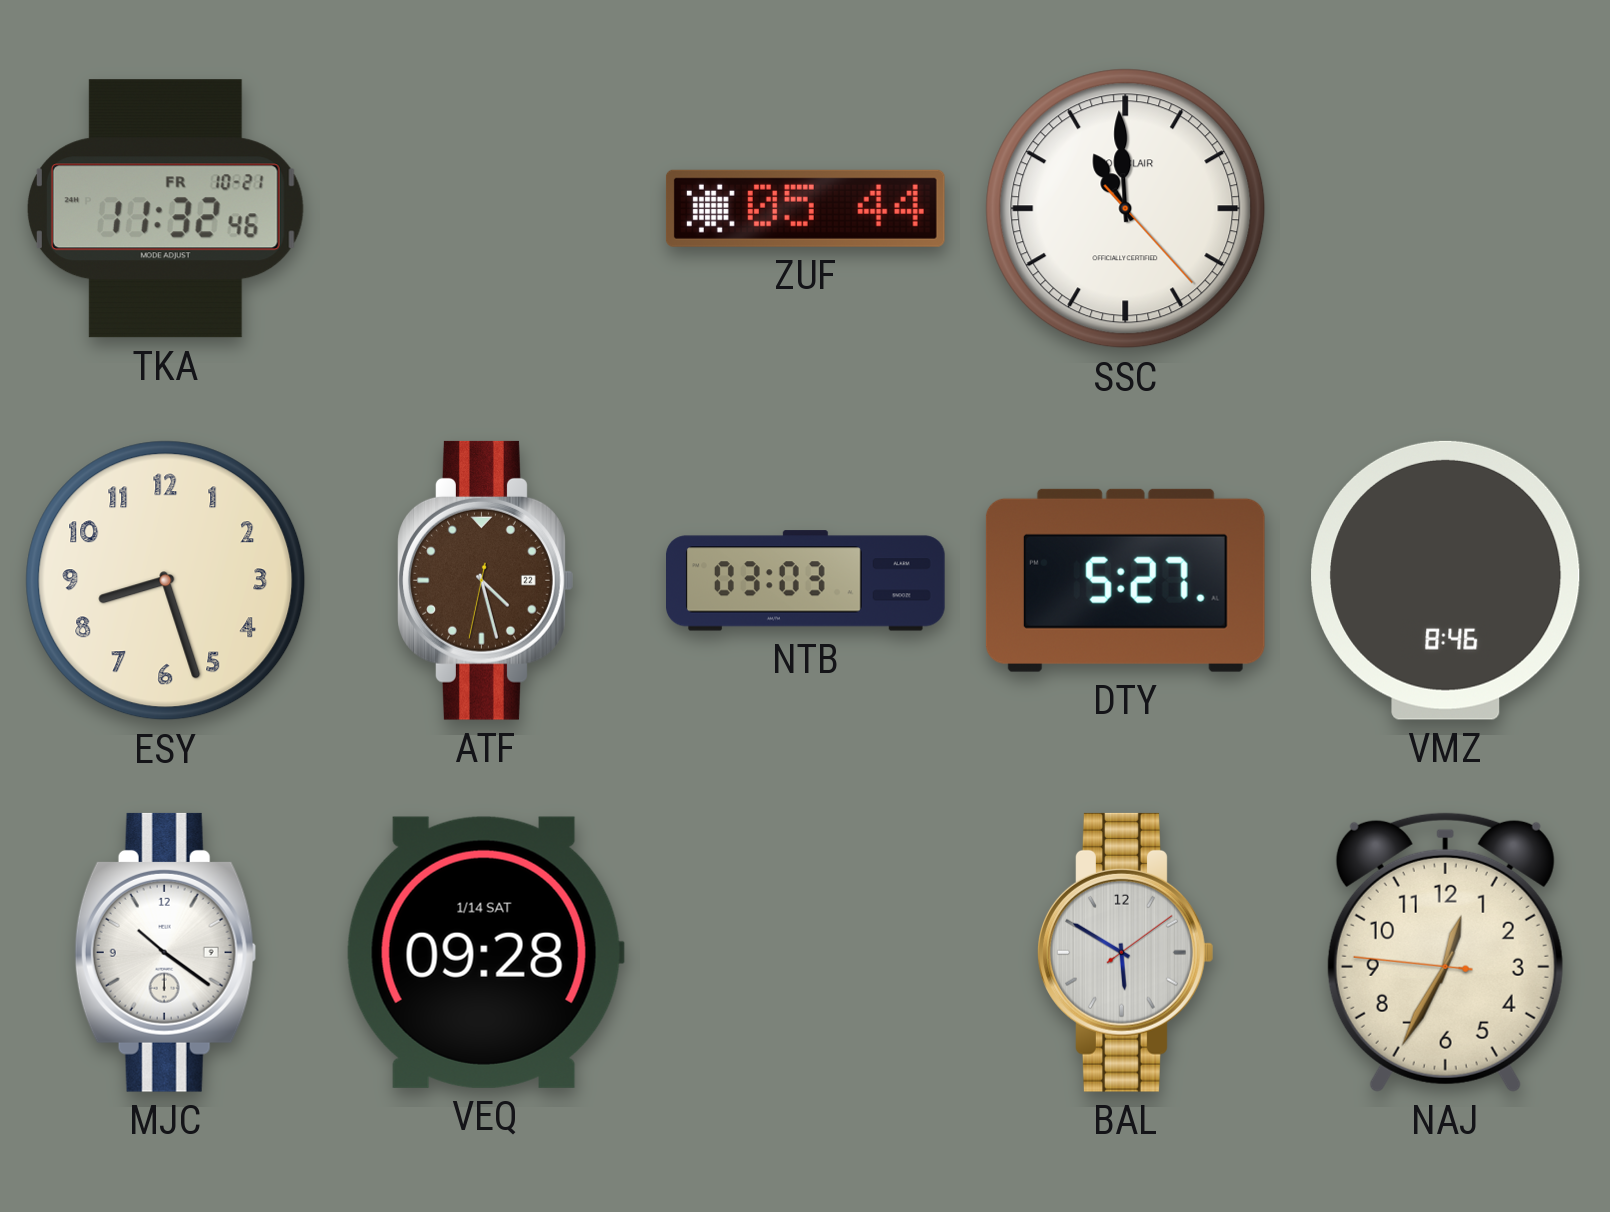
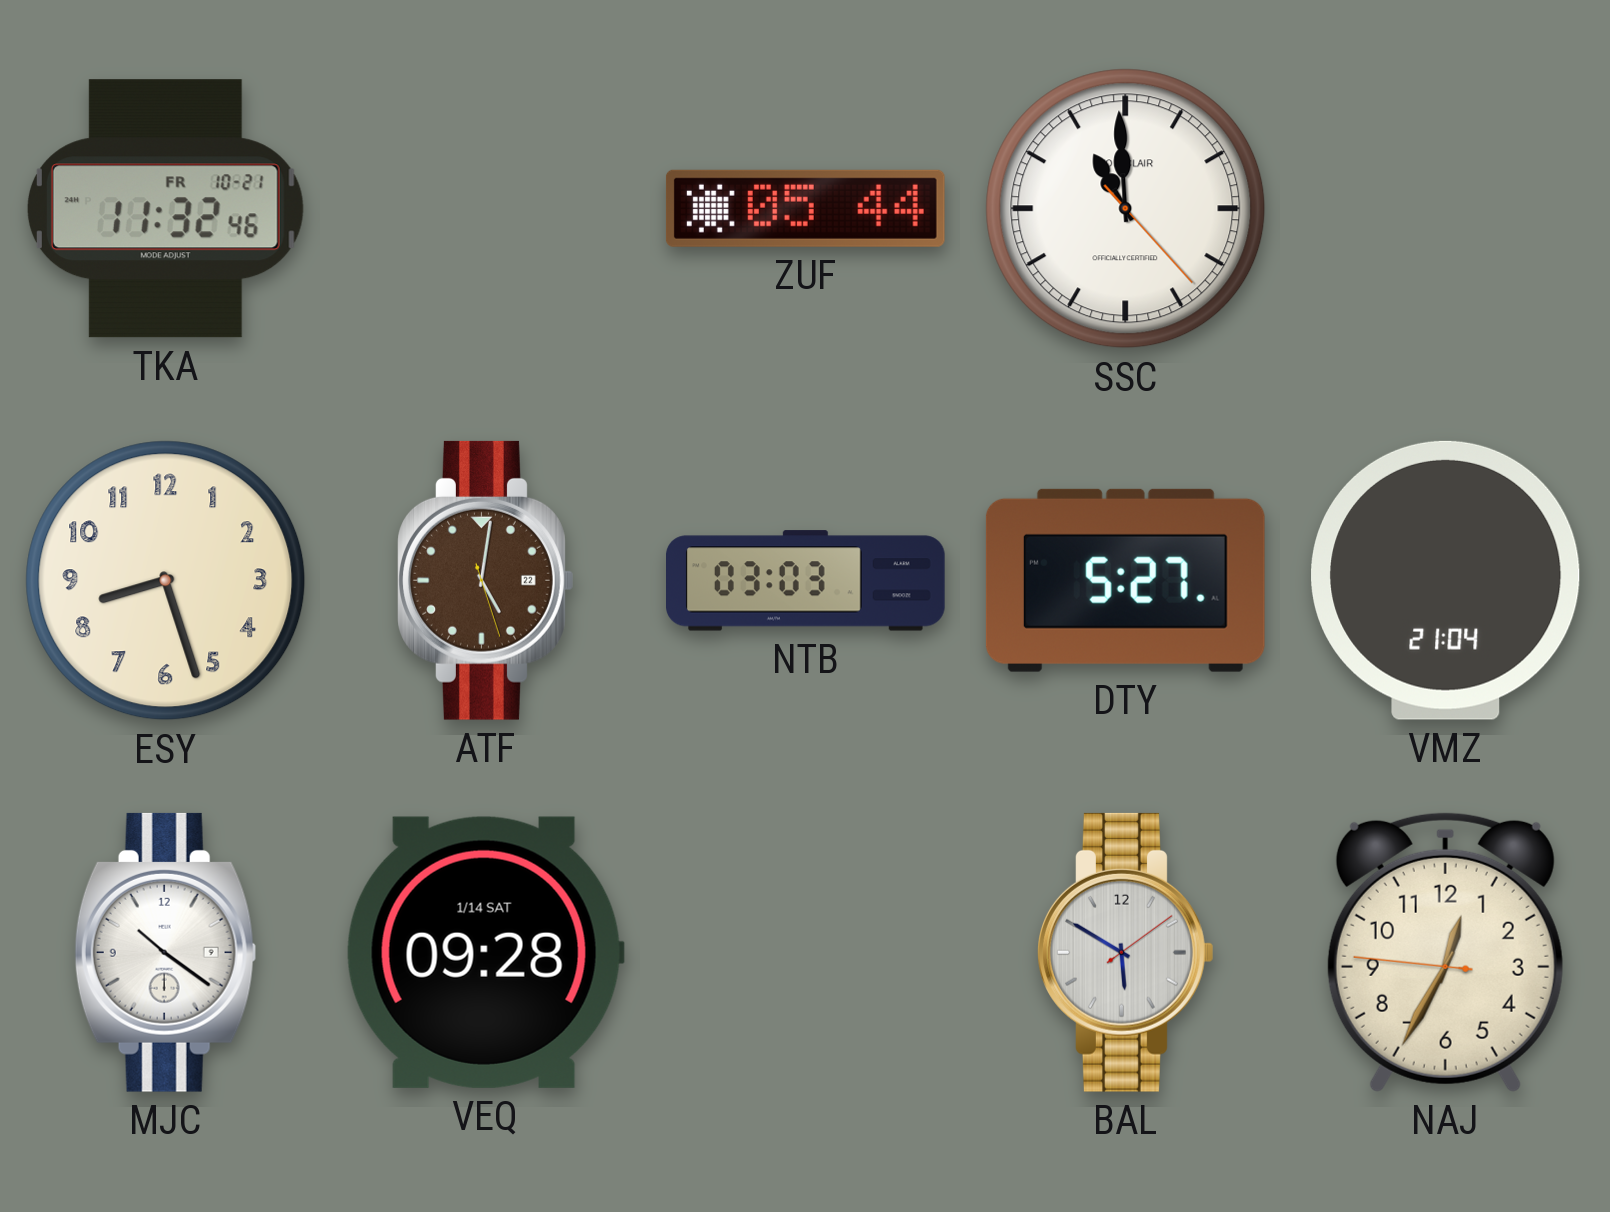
ATF: 4:27 -> 5:01 (486, 580)
VMZ: 8:46 -> 21:04 (1446, 580)
